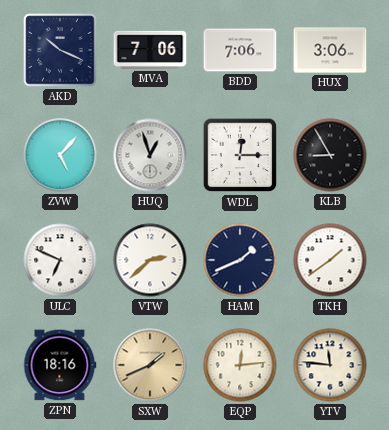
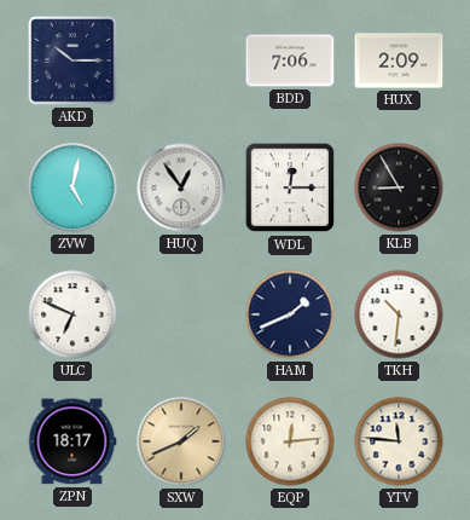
AKD: 10:19 -> 10:15 (72, 60)
MVA: 7:06 -> none (150, 50)
HUX: 3:06 -> 2:09 (399, 60)
ZVW: 5:07 -> 5:02 (72, 187)
HUQ: 12:57 -> 12:54 (181, 187)
VTW: 2:38 -> none (150, 260)
TKH: 1:39 -> 10:31 (399, 314)
ZPN: 18:16 -> 18:17 (72, 441)
